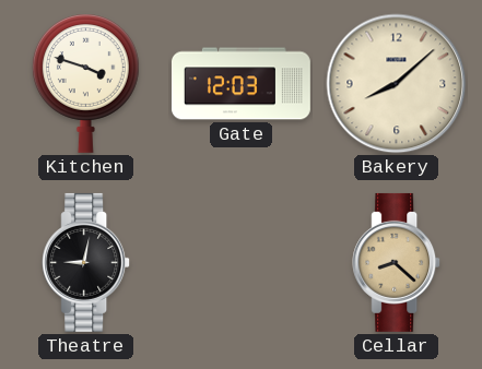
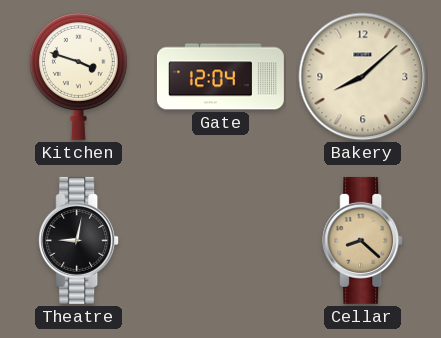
Gate: 12:03 -> 12:04 (220, 77)
